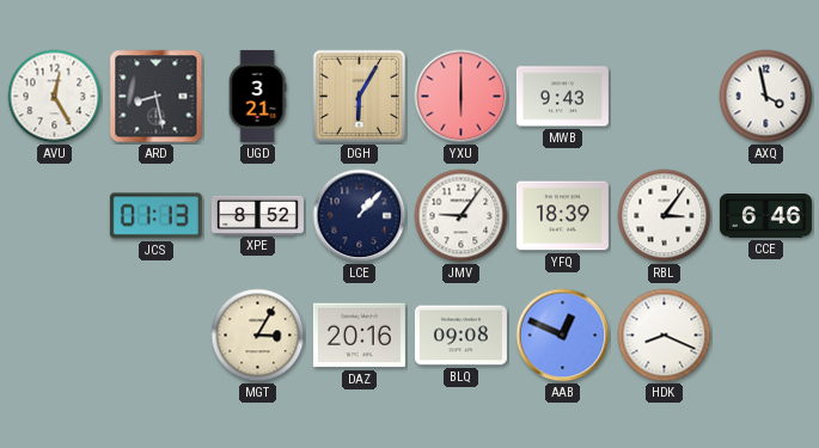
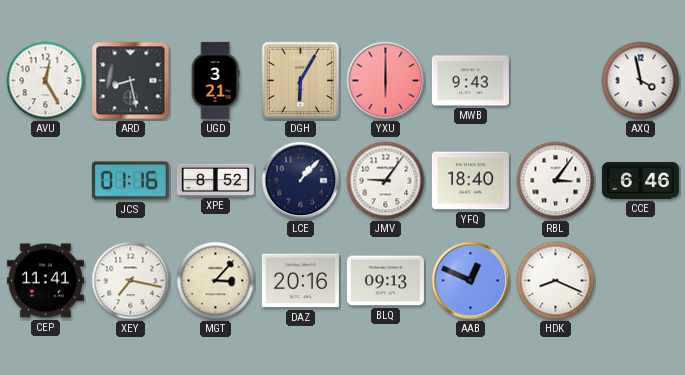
JCS: 01:13 -> 01:16 (130, 181)
YFQ: 18:39 -> 18:40 (470, 181)
CEP: none -> 11:41 (45, 281)
XEY: none -> 7:17 (131, 281)
MGT: 3:05 -> 3:07 (216, 281)
BLQ: 09:08 -> 09:13 (385, 281)
